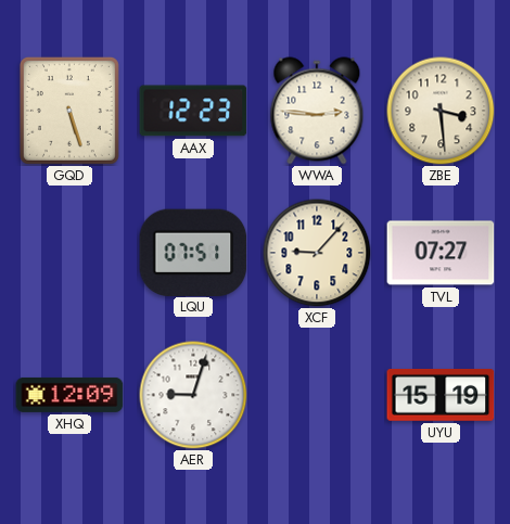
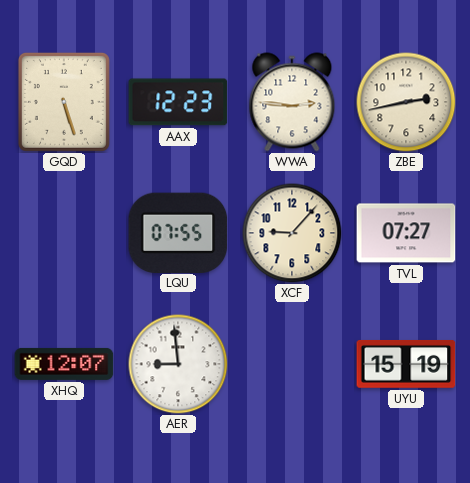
ZBE: 3:29 -> 2:43 (406, 102)
LQU: 07:51 -> 07:55 (178, 232)
XHQ: 12:09 -> 12:07 (64, 364)
AER: 9:03 -> 8:59 (178, 364)
